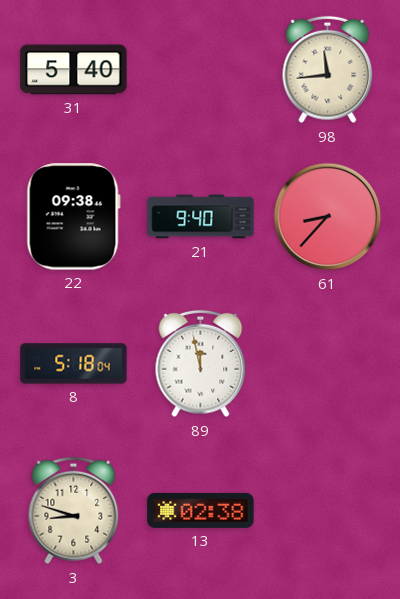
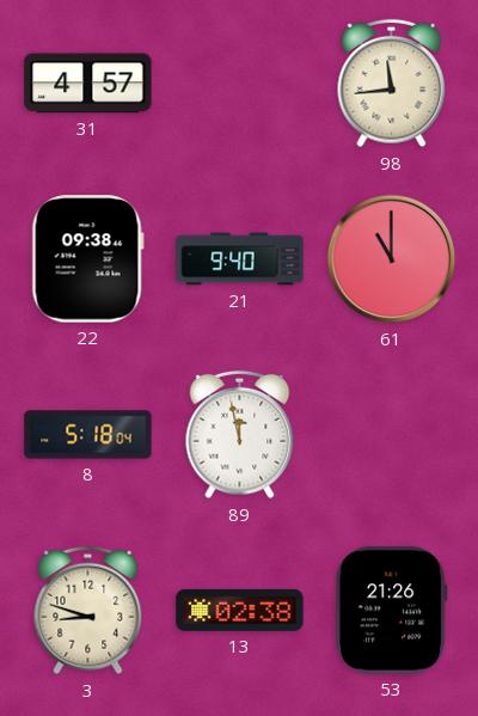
31: 5:40 -> 4:57 (88, 84)
61: 8:37 -> 11:00 (392, 259)
53: none -> 21:26 (392, 611)
